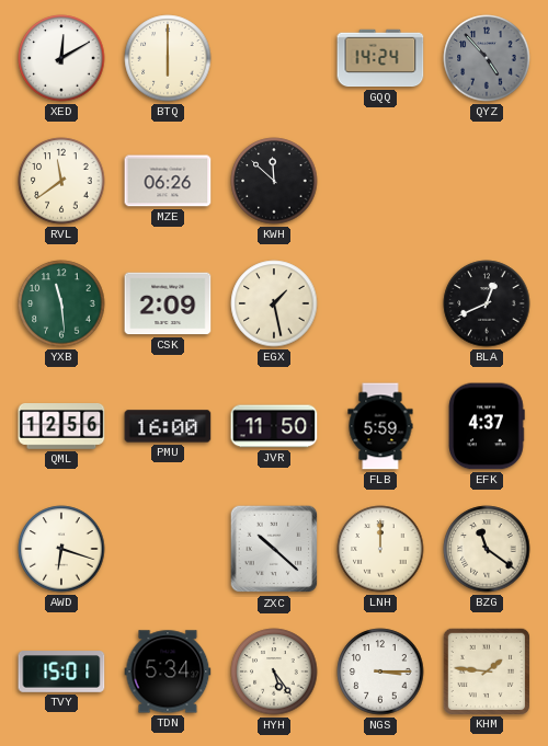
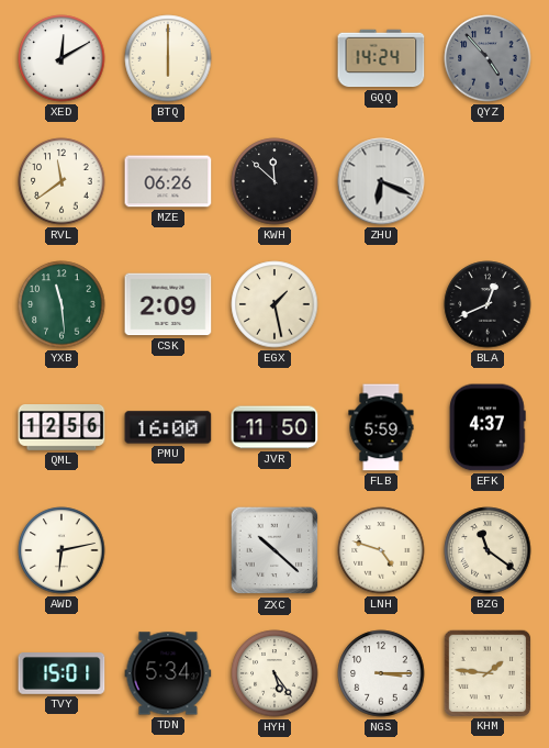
ZHU: none -> 6:19 (381, 181)
AWD: 6:18 -> 6:13 (61, 550)
LNH: 12:00 -> 4:48 (381, 550)
